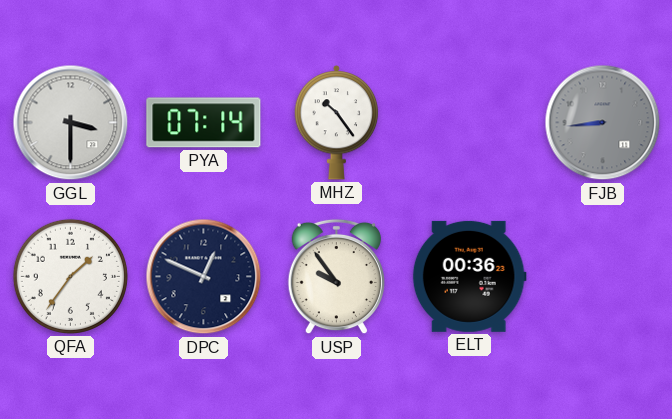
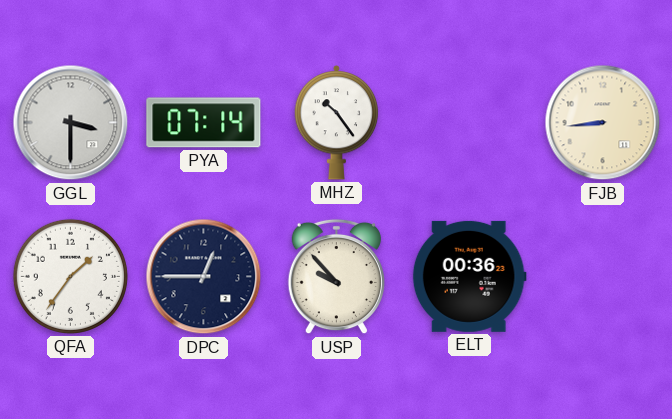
FJB dial: grey -> cream (603, 123)
DPC: 12:49 -> 12:45 (204, 277)
USP: 9:54 -> 9:53 (336, 277)
